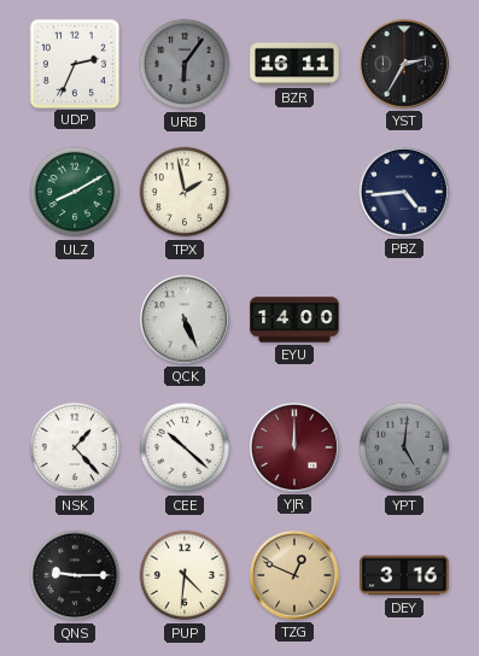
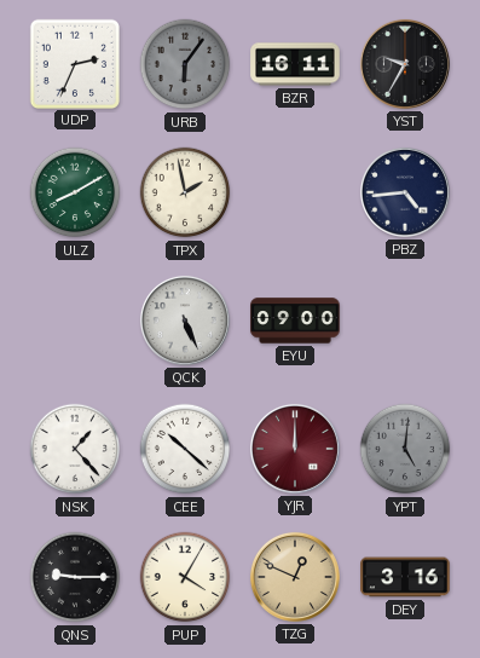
YST: 2:35 -> 9:35 (405, 64)
EYU: 14:00 -> 09:00 (295, 321)
PUP: 4:31 -> 4:05 (185, 577)
